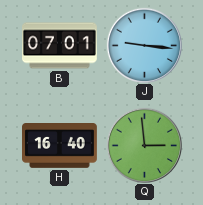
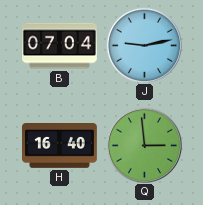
B: 07:01 -> 07:04 (60, 46)
J: 9:16 -> 9:13 (144, 45)
